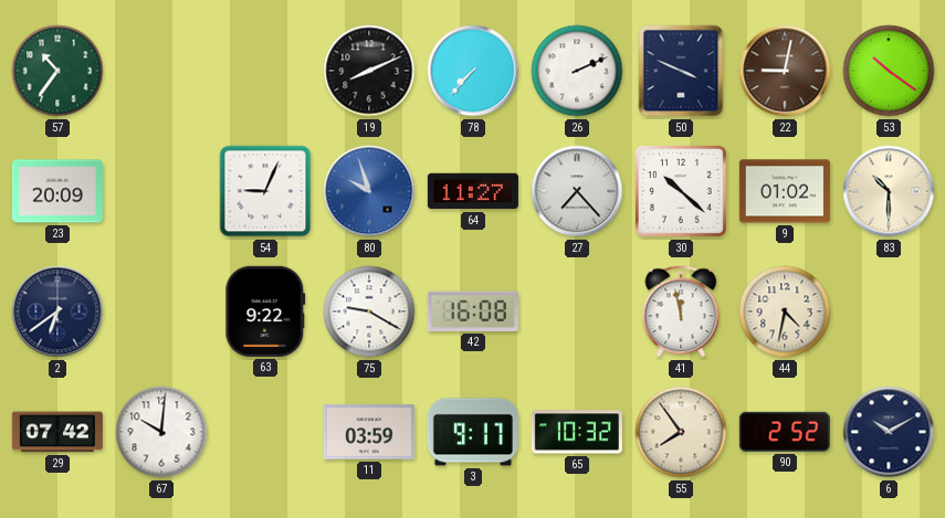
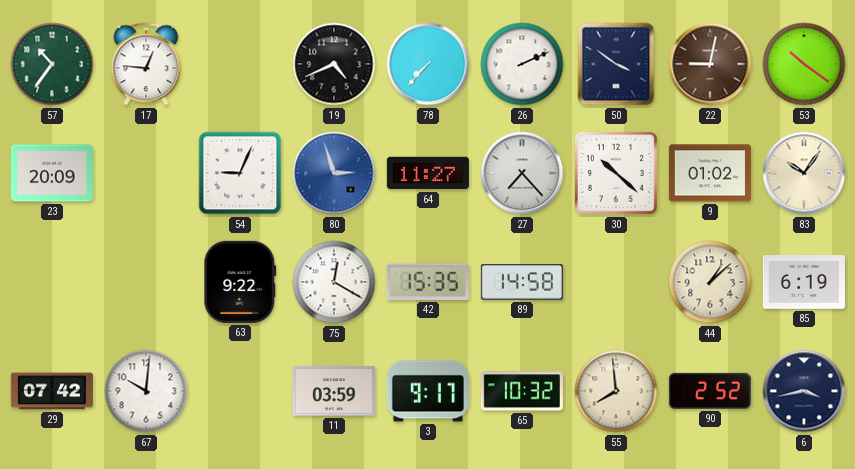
17: none -> 12:46 (146, 64)
19: 8:11 -> 4:41 (334, 64)
50: 3:49 -> 3:51 (616, 64)
80: 9:57 -> 2:57 (334, 173)
83: 10:30 -> 10:06 (804, 173)
2: 6:39 -> none (57, 311)
75: 9:20 -> 12:20 (334, 282)
42: 16:08 -> 15:35 (428, 282)
89: none -> 14:58 (522, 282)
41: 11:58 -> none (681, 311)
44: 4:32 -> 1:08 (710, 282)
85: none -> 6:19 (804, 282)
55: 7:54 -> 7:59 (616, 391)
6: 10:10 -> 3:43 (804, 391)
